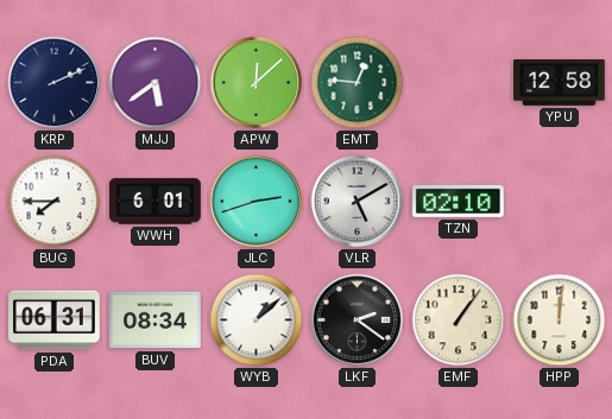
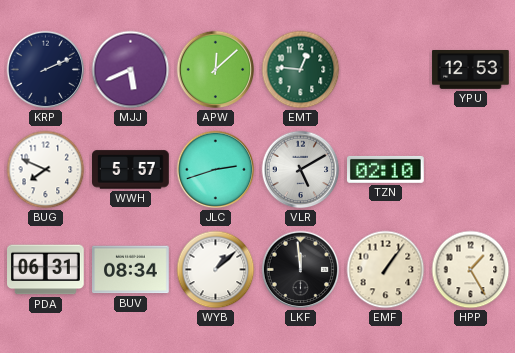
MJJ: 5:39 -> 5:41 (131, 70)
YPU: 12:58 -> 12:53 (471, 70)
BUG: 7:45 -> 7:49 (46, 170)
WWH: 6:01 -> 5:57 (131, 170)
LKF: 2:21 -> 11:59 (301, 270)
HPP: 12:01 -> 1:25 (471, 270)
